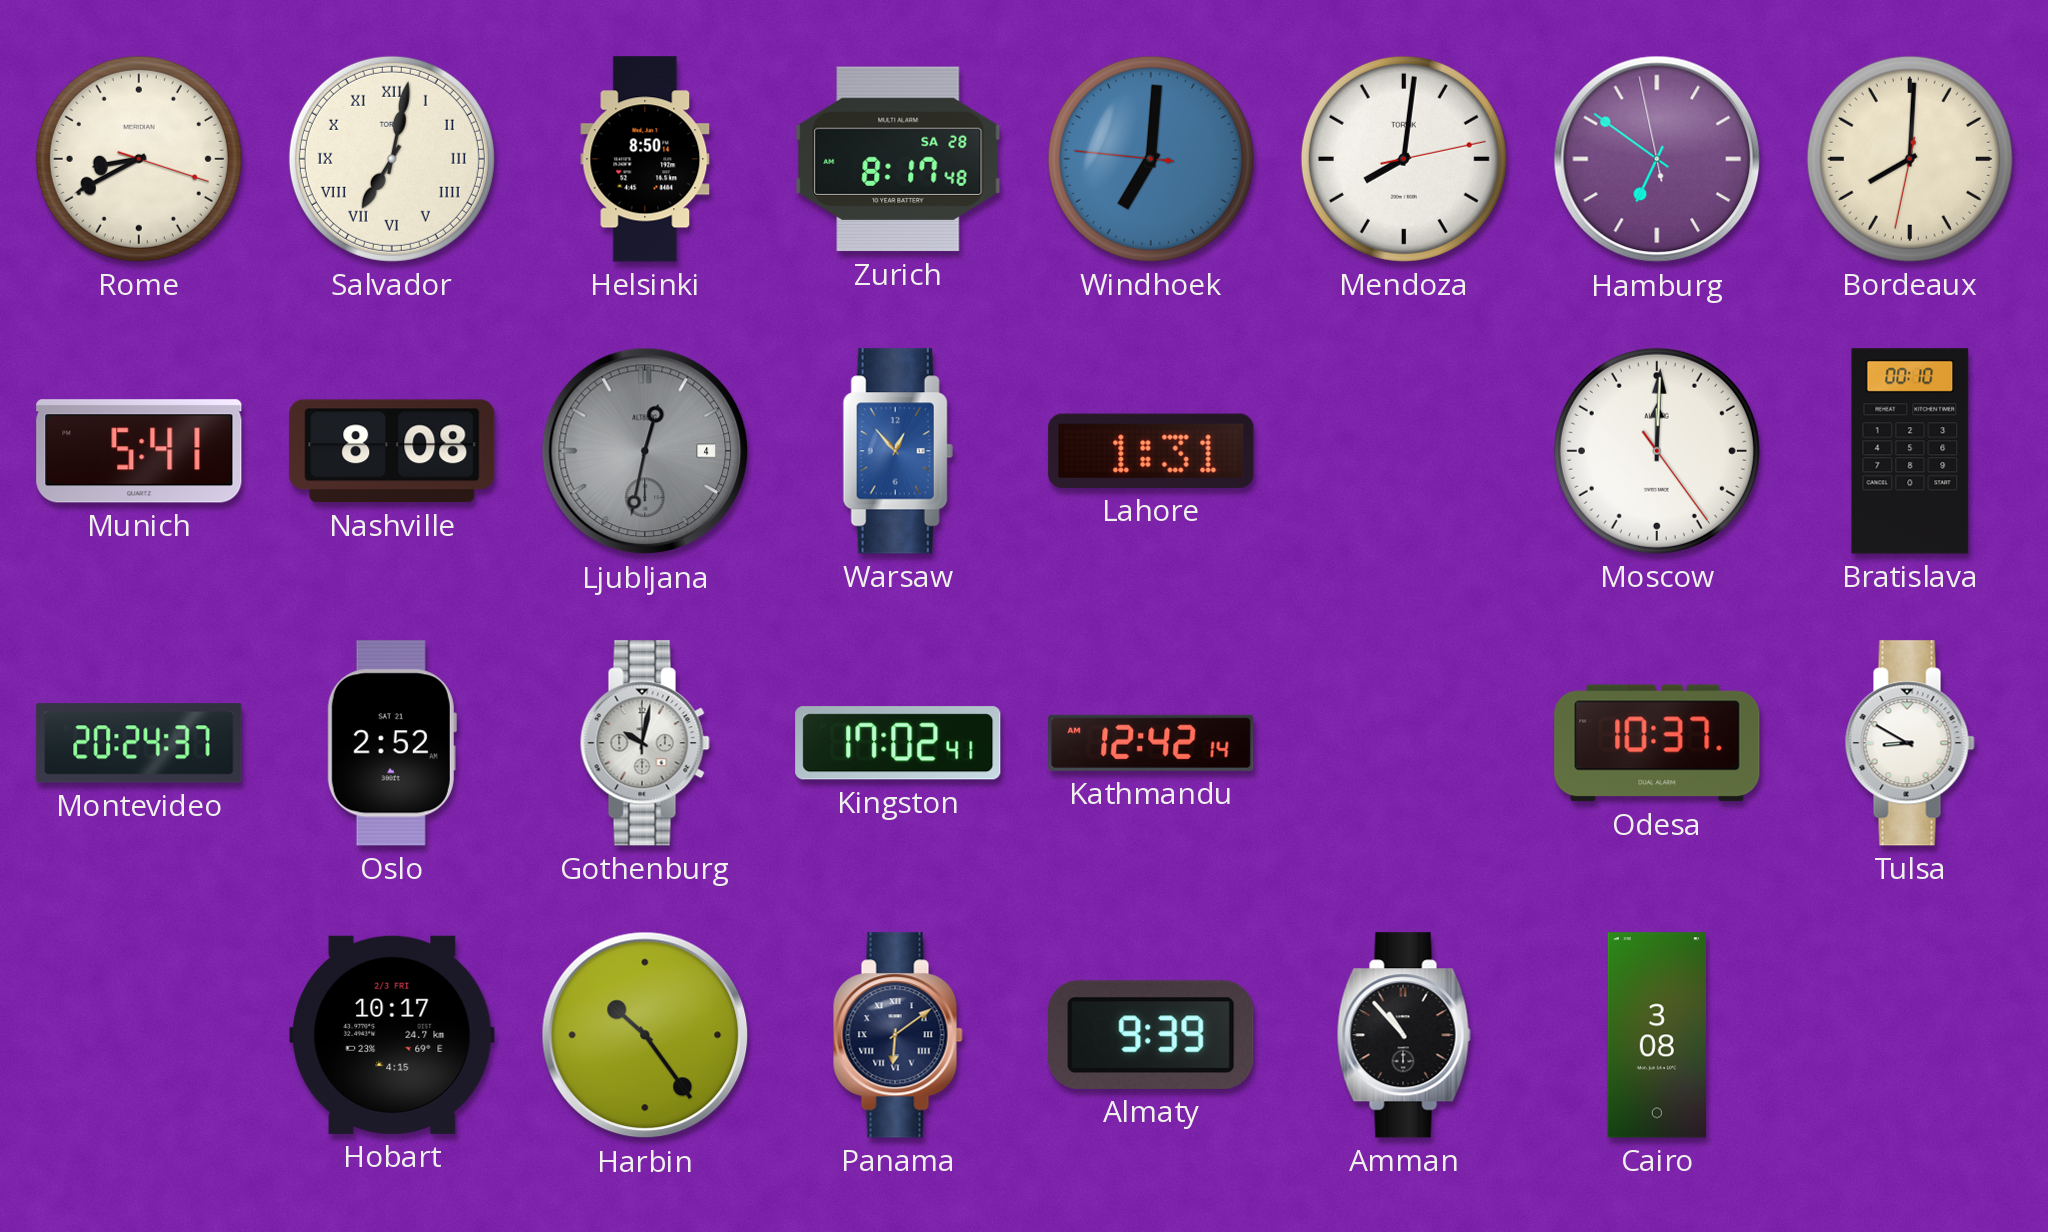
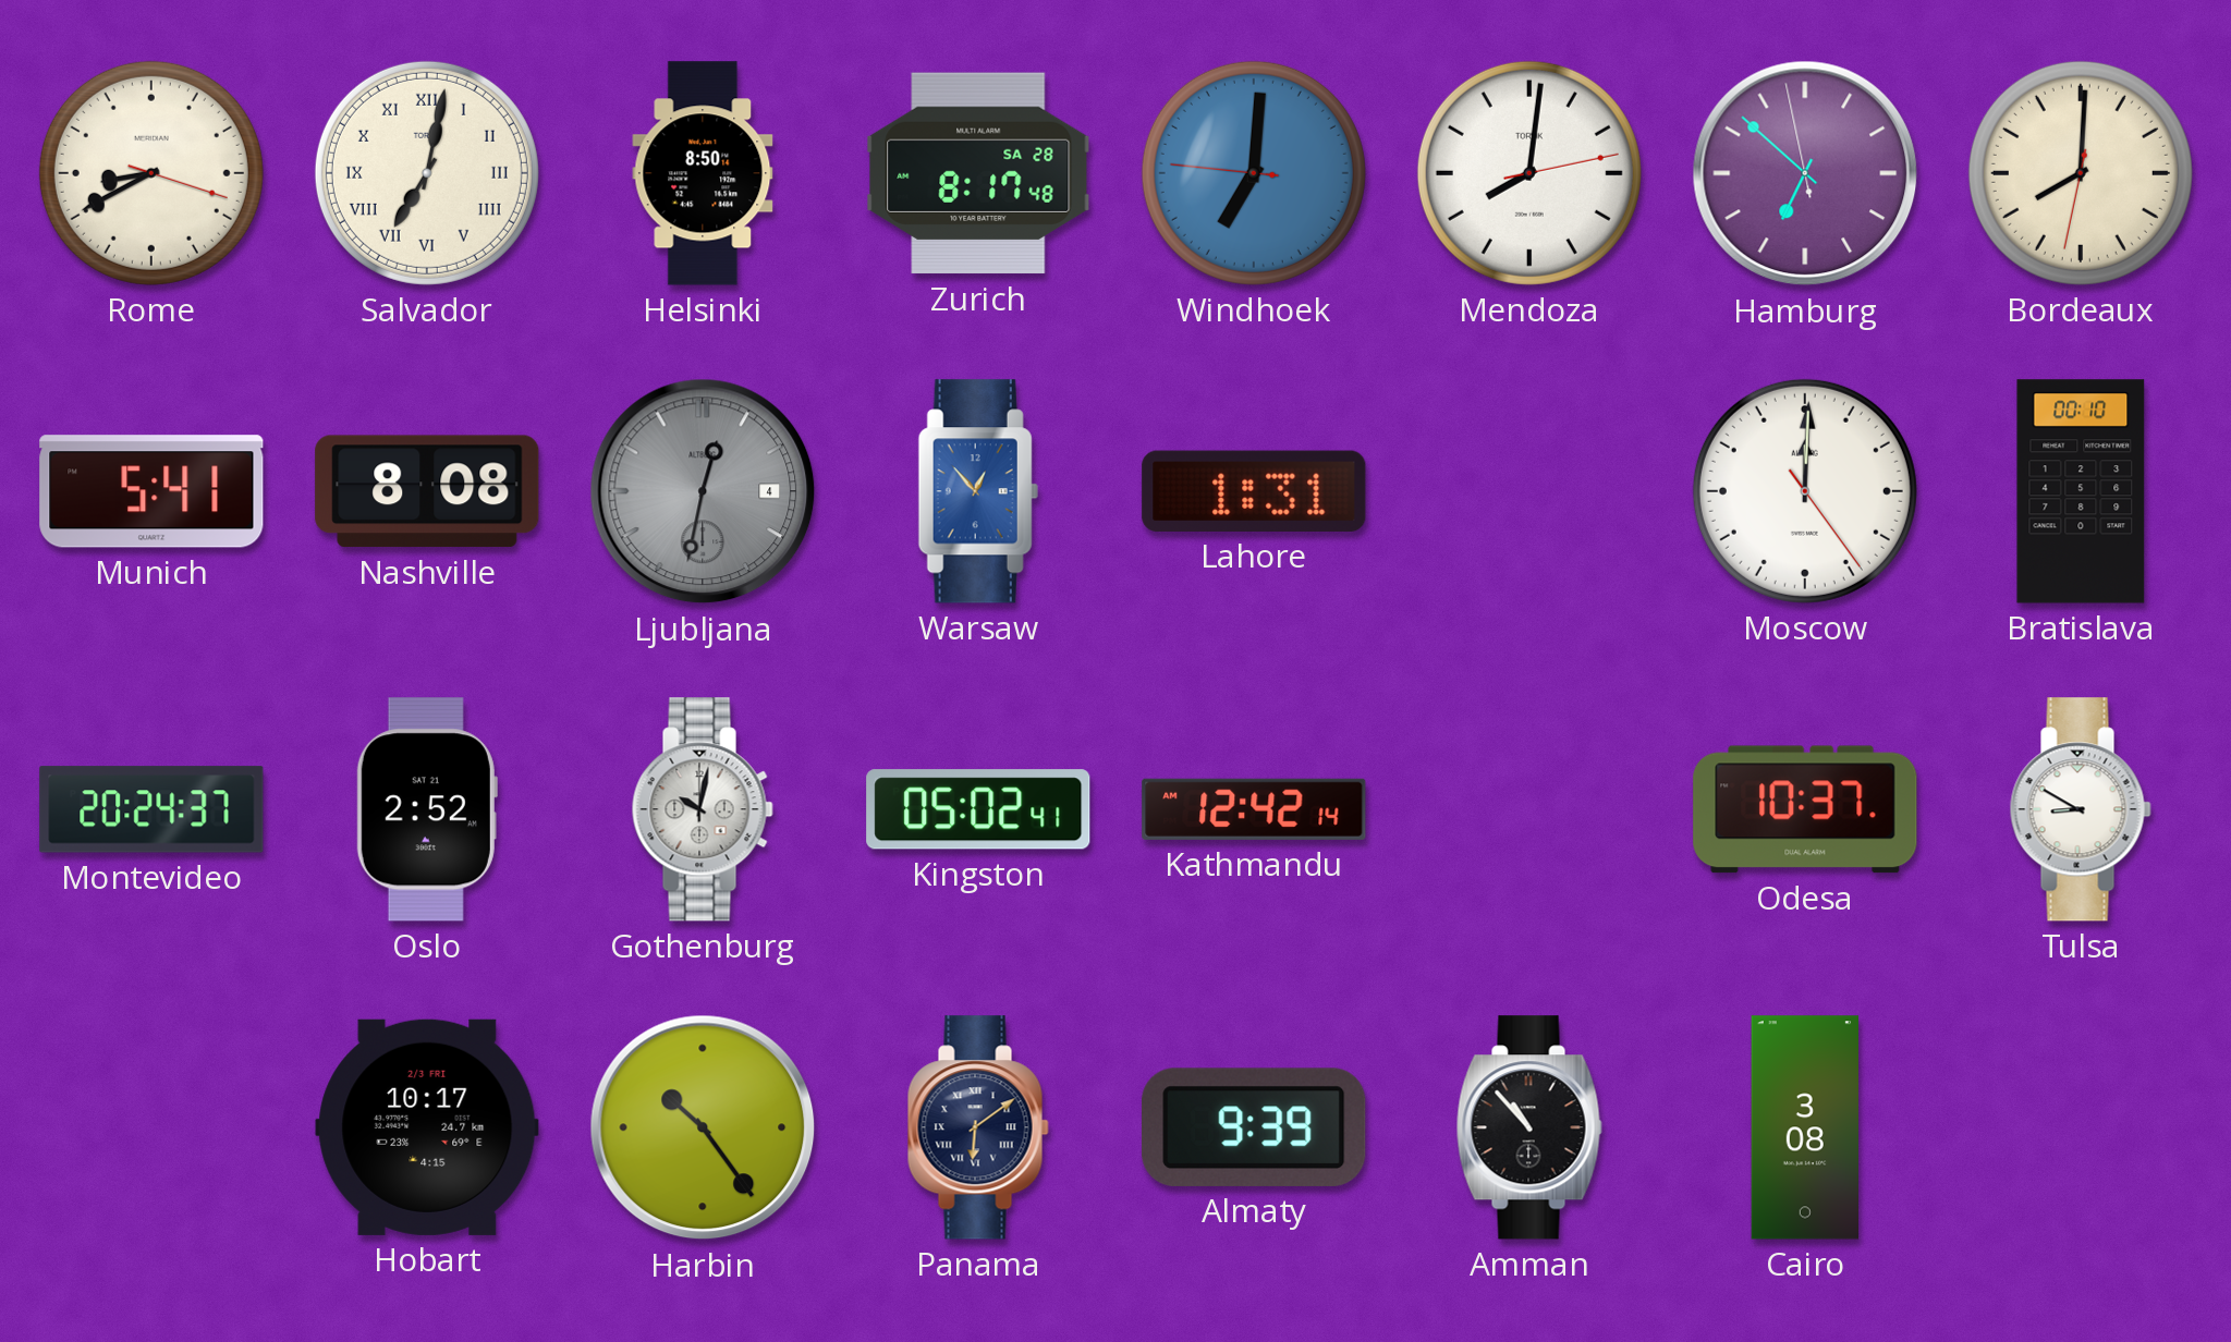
Hamburg: 6:50 -> 6:51 (1805, 173)
Kingston: 17:02 -> 05:02 (978, 809)
